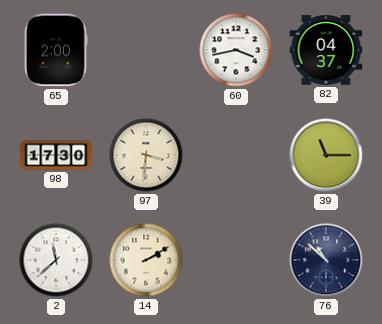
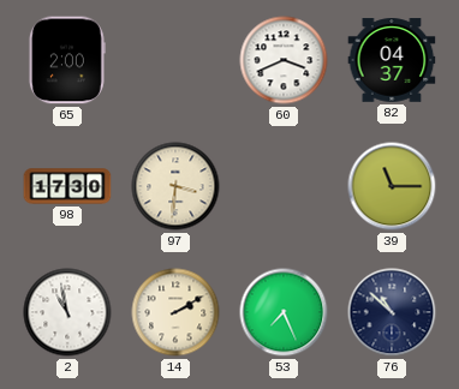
60: 3:43 -> 3:41 (284, 60)
2: 11:38 -> 10:58 (67, 312)
53: none -> 7:26 (284, 312)
